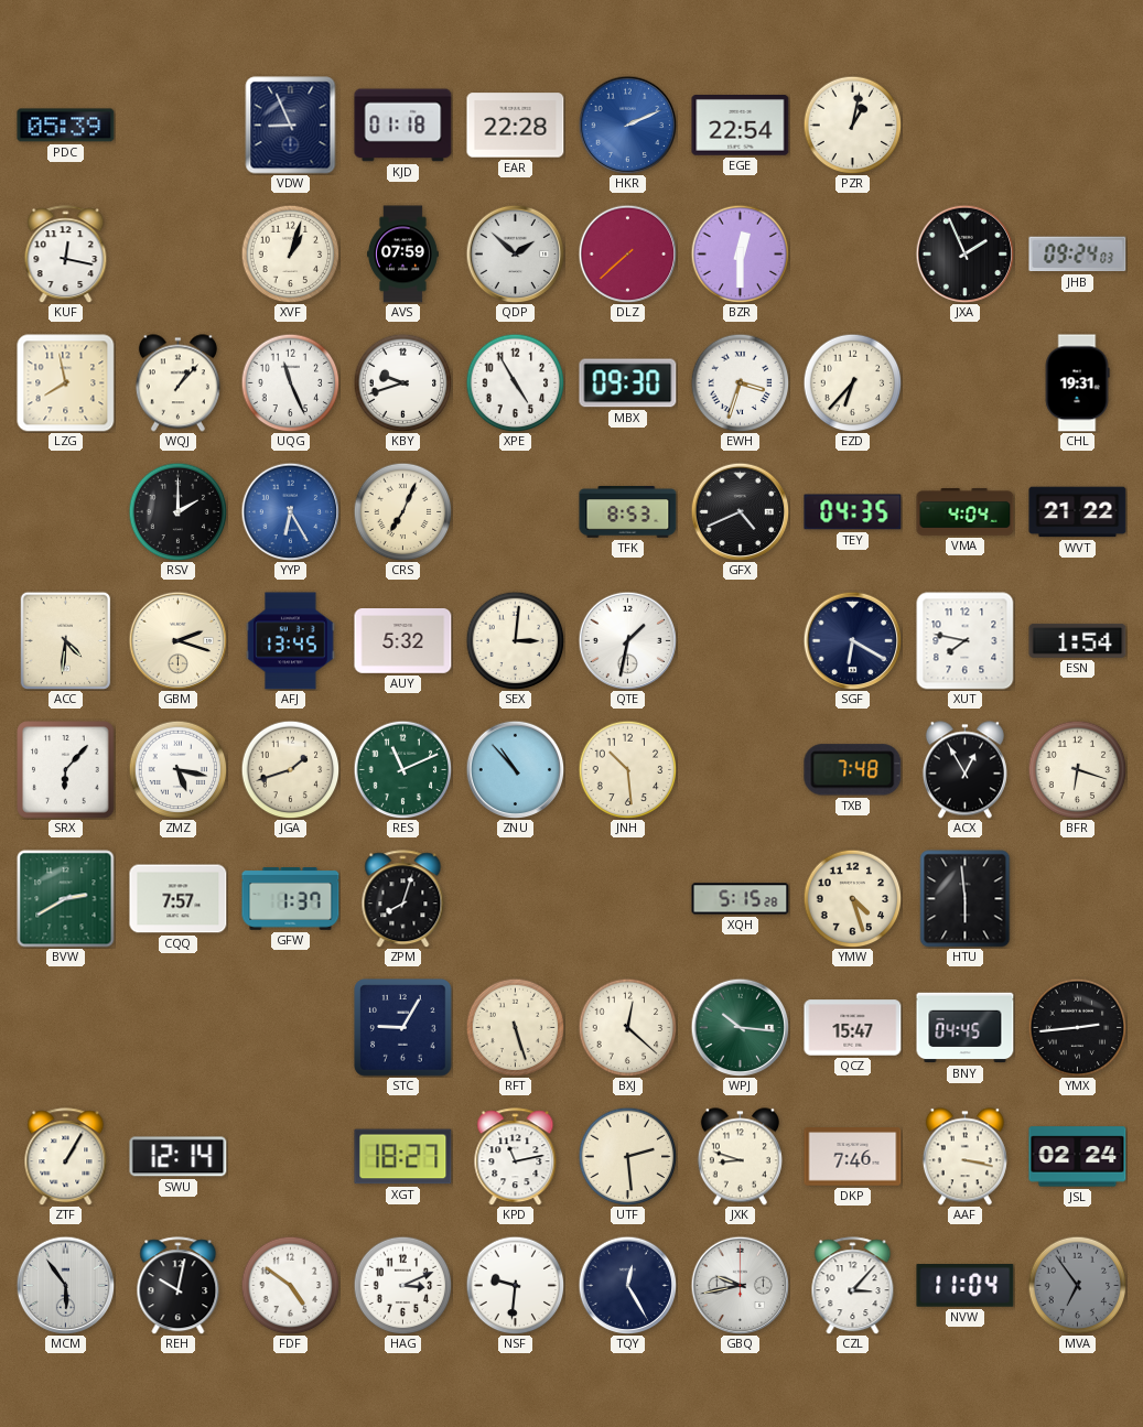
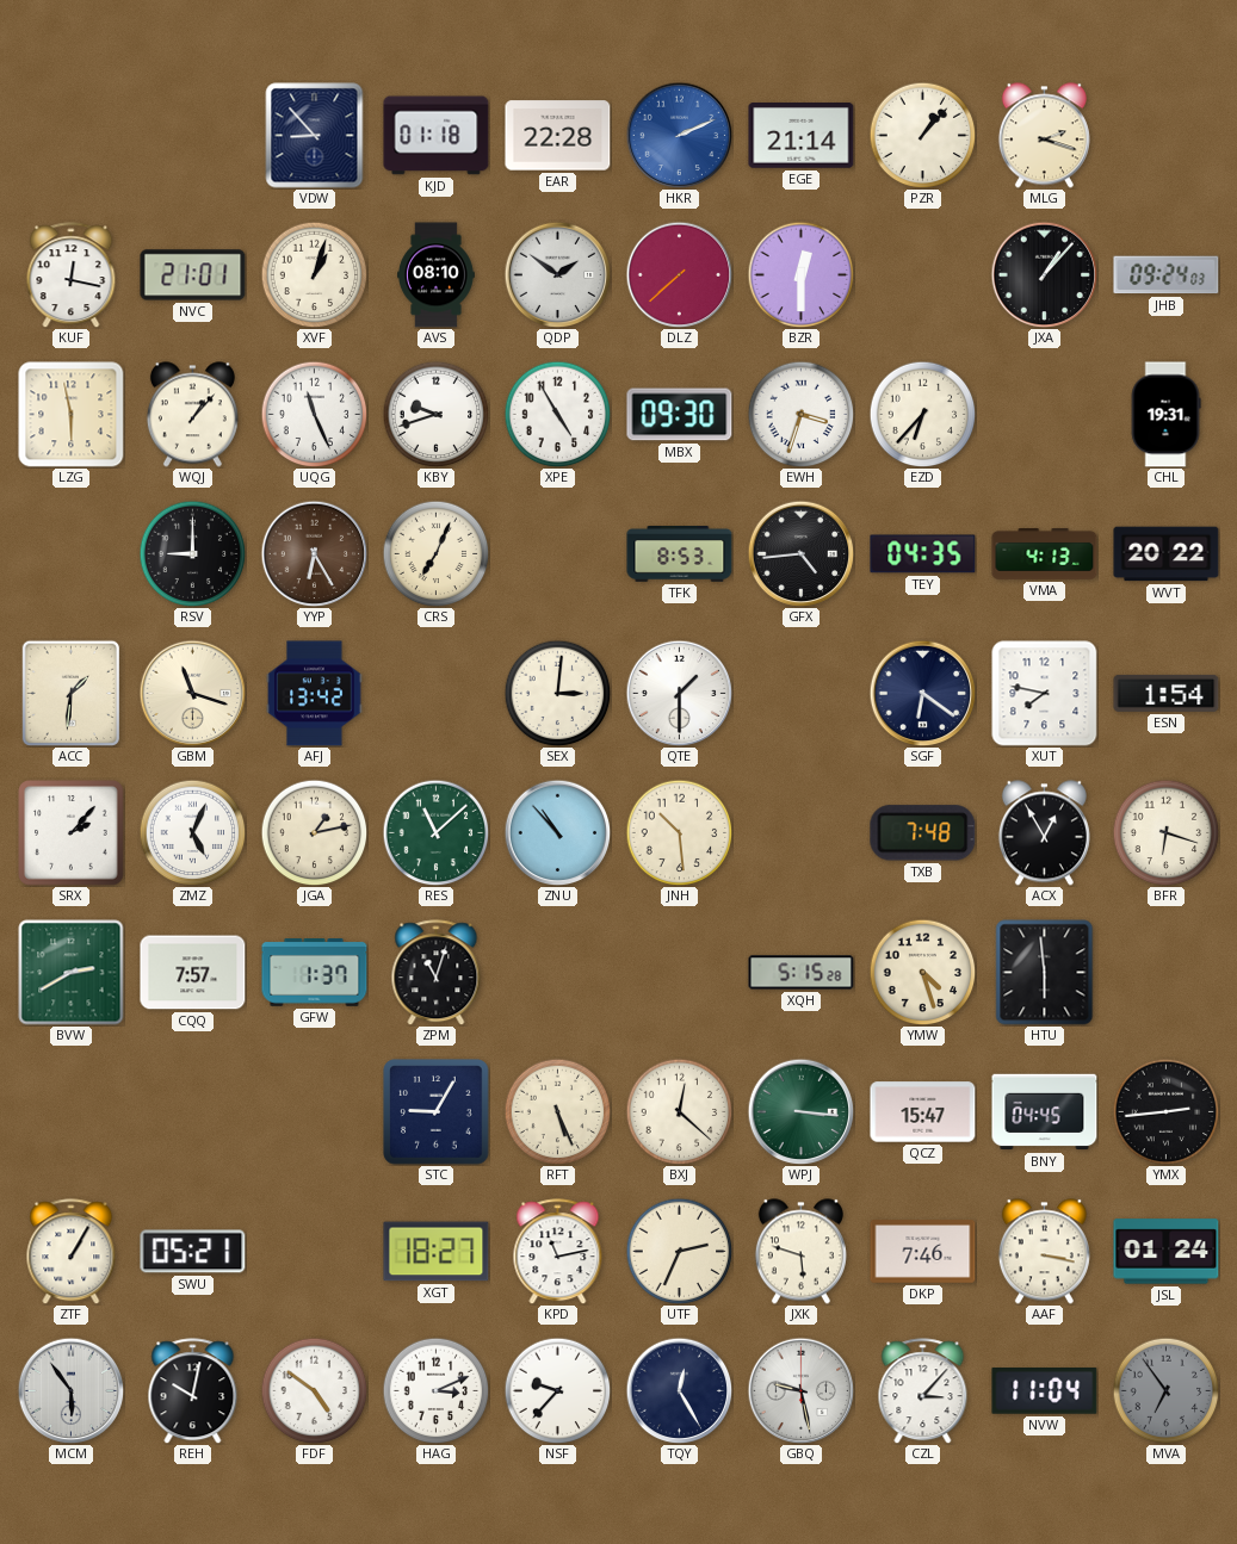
PDC: 05:39 -> none (66, 126)
VDW: 8:56 -> 8:53 (315, 136)
EGE: 22:54 -> 21:14 (802, 136)
PZR: 1:02 -> 1:07 (922, 135)
MLG: none -> 2:18 (1044, 136)
NVC: none -> 21:01 (193, 275)
AVS: 07:59 -> 08:10 (435, 275)
QDP: 1:52 -> 1:51 (557, 274)
JXA: 1:56 -> 1:07 (1044, 274)
LZG: 7:58 -> 5:58 (72, 415)
RSV: 2:00 -> 9:00 (192, 553)
YYP dial: blue -> brown (314, 553)
GFX: 4:41 -> 4:44 (800, 553)
VMA: 4:04 -> 4:13 (1045, 553)
WVT: 21:22 -> 20:22 (1167, 554)
ACC: 4:31 -> 1:31 (72, 693)
GBM: 2:18 -> 11:18 (192, 693)
AFJ: 13:45 -> 13:42 (315, 694)
AUY: 5:32 -> none (403, 641)
QTE: 1:32 -> 1:30 (679, 693)
SGF: 6:20 -> 6:21 (922, 693)
SRX: 6:07 -> 2:07 (72, 833)
ZMZ: 5:17 -> 5:04 (192, 832)
JGA: 1:42 -> 1:13 (314, 832)
RES: 11:11 -> 11:08 (435, 832)
ZPM: 8:03 -> 11:03 (437, 973)
RFT: 5:27 -> 5:26 (557, 1111)
WPJ: 10:16 -> 3:16 (800, 1111)
SWU: 12:14 -> 05:21 (193, 1252)
UTF: 2:29 -> 2:34 (679, 1251)
JXK: 8:48 -> 5:48 (800, 1252)
JSL: 02:24 -> 01:24 (1167, 1252)
NSF: 9:31 -> 9:37 (557, 1390)
GBQ: 9:43 -> 9:28 (800, 1390)
